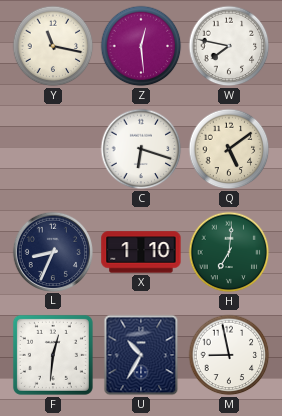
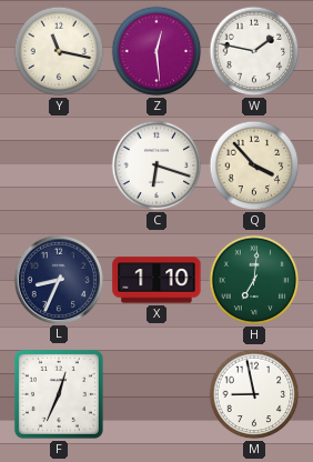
W: 7:47 -> 1:47 (254, 51)
Q: 5:09 -> 3:53 (254, 165)
F: 12:31 -> 12:34 (59, 394)
U: 10:35 -> none (141, 355)
